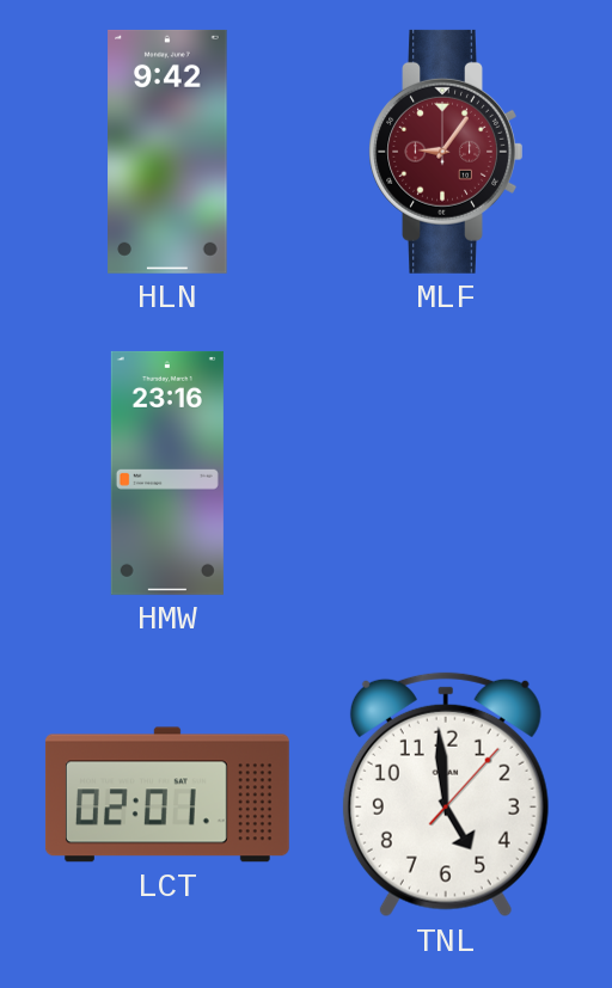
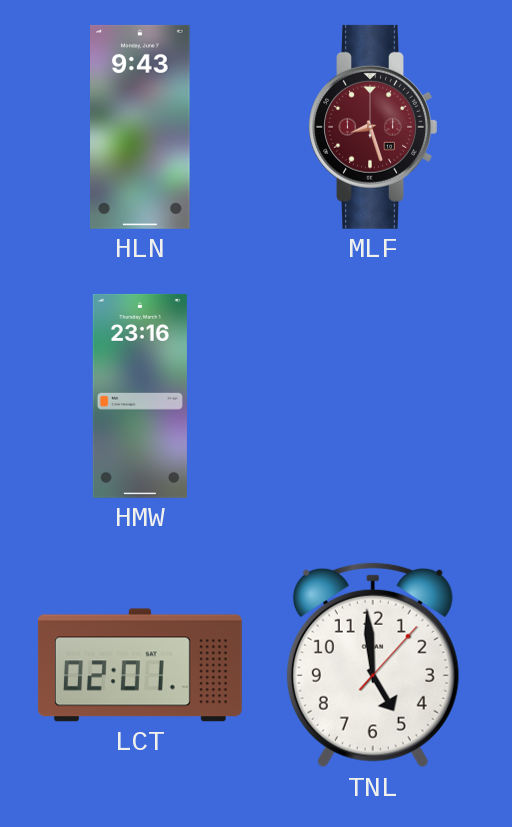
HLN: 9:42 -> 9:43 (140, 127)
MLF: 9:06 -> 8:27 (373, 127)
